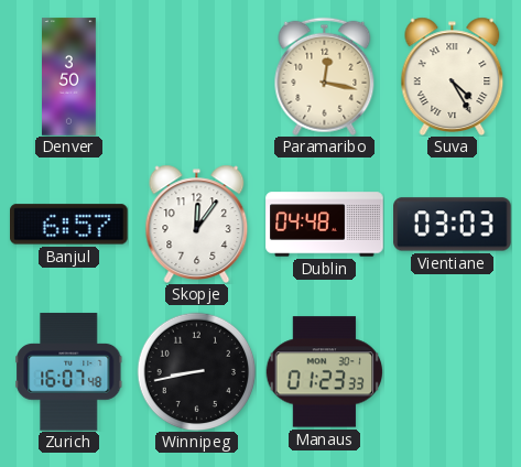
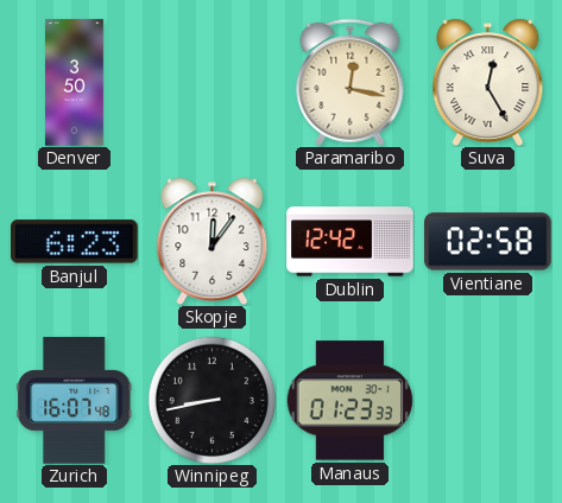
Suva: 4:25 -> 12:25 (488, 82)
Banjul: 6:57 -> 6:23 (75, 242)
Dublin: 04:48 -> 12:42 (351, 242)
Vientiane: 03:03 -> 02:58 (488, 242)
